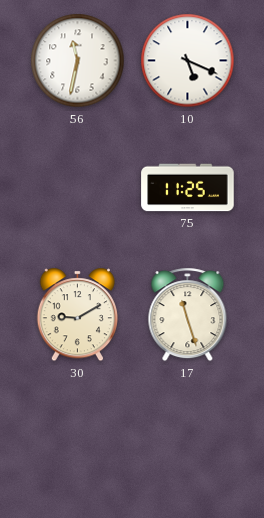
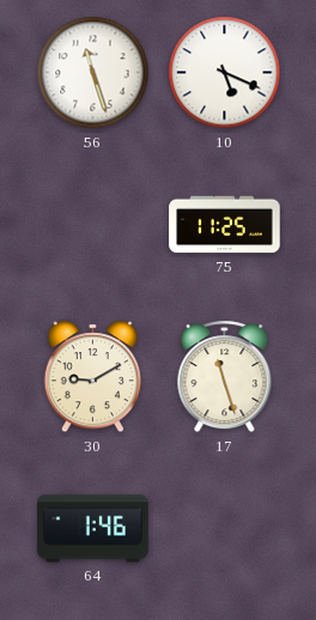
56: 11:32 -> 11:27 (93, 73)
64: none -> 1:46 (93, 529)
